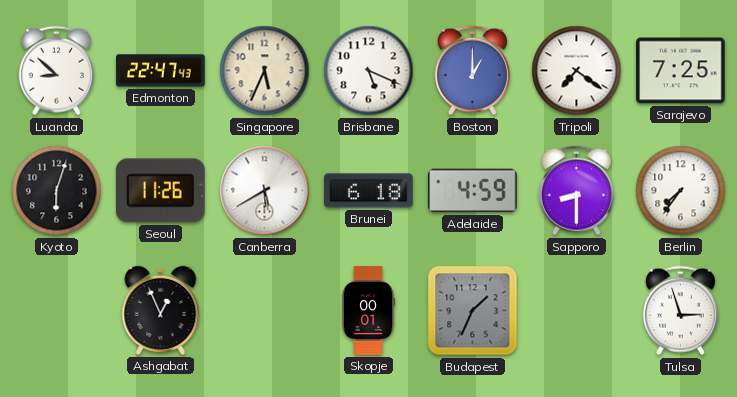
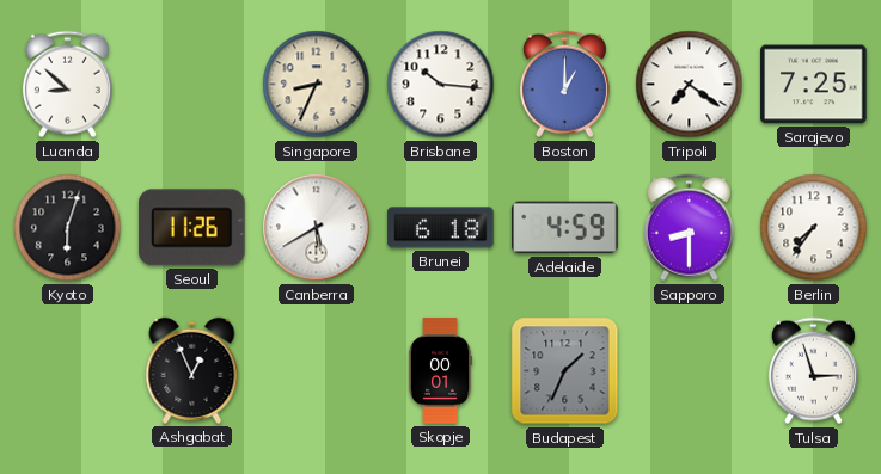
Edmonton: 22:47 -> none (161, 71)
Singapore: 5:34 -> 8:34 (317, 85)
Brisbane: 5:19 -> 10:16 (441, 85)
